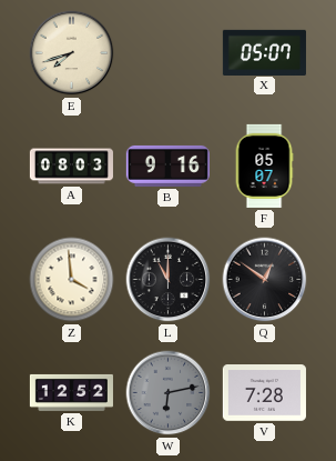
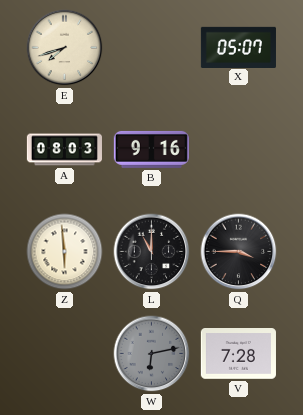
F: 05:07 -> none (264, 166)
Z: 3:59 -> 5:59 (65, 252)
Q: 12:51 -> 3:45 (239, 252)
K: 12:52 -> none (71, 392)
